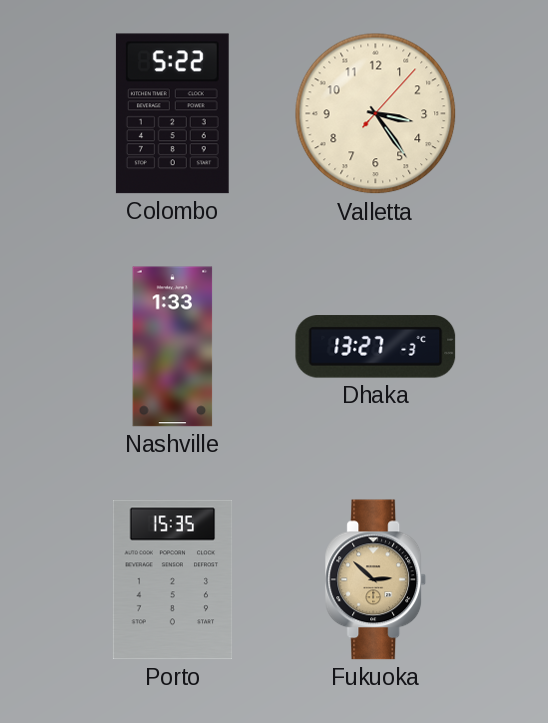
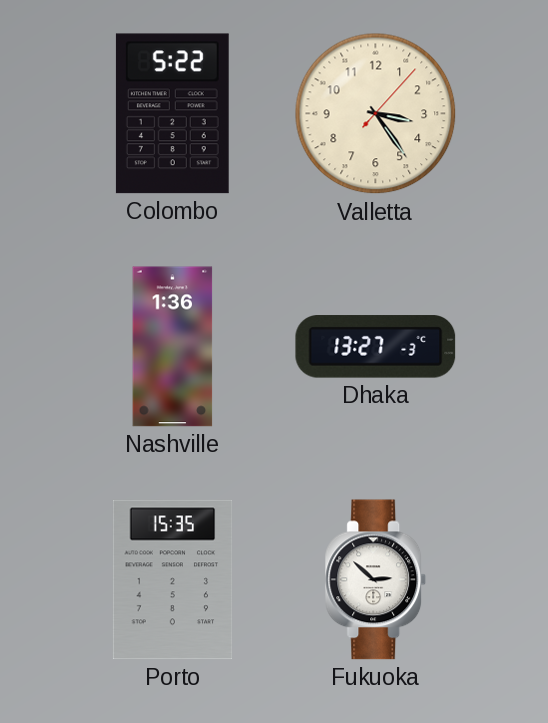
Nashville: 1:33 -> 1:36 (173, 347)
Fukuoka dial: champagne -> white (376, 580)
